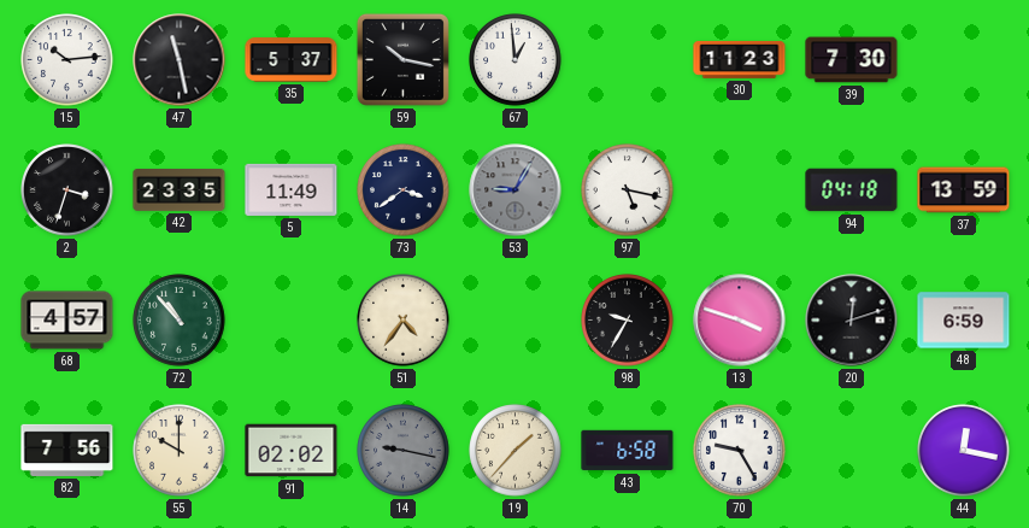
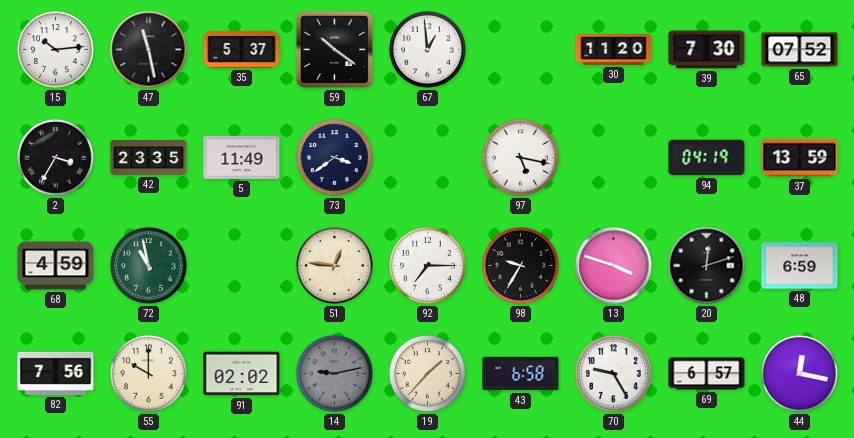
59: 10:17 -> 10:21 (334, 49)
30: 11:23 -> 11:20 (614, 49)
65: none -> 07:52 (800, 50)
2: 3:33 -> 3:35 (56, 158)
53: 9:05 -> none (516, 190)
94: 04:18 -> 04:19 (707, 158)
68: 4:57 -> 4:59 (56, 266)
72: 10:53 -> 10:58 (149, 266)
51: 4:36 -> 12:46 (335, 266)
92: none -> 7:15 (428, 266)
14: 9:17 -> 9:13 (335, 374)
69: none -> 6:57 (707, 374)
